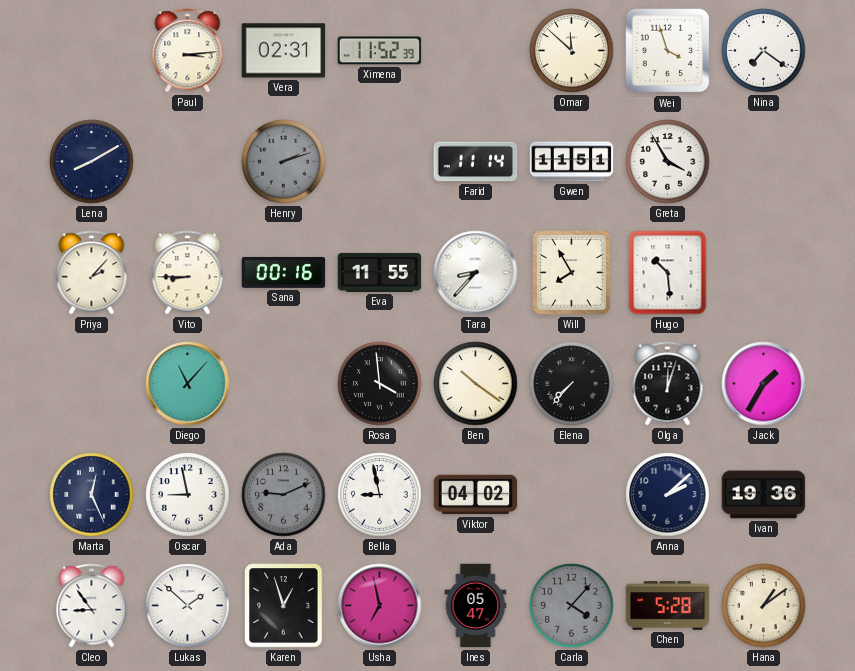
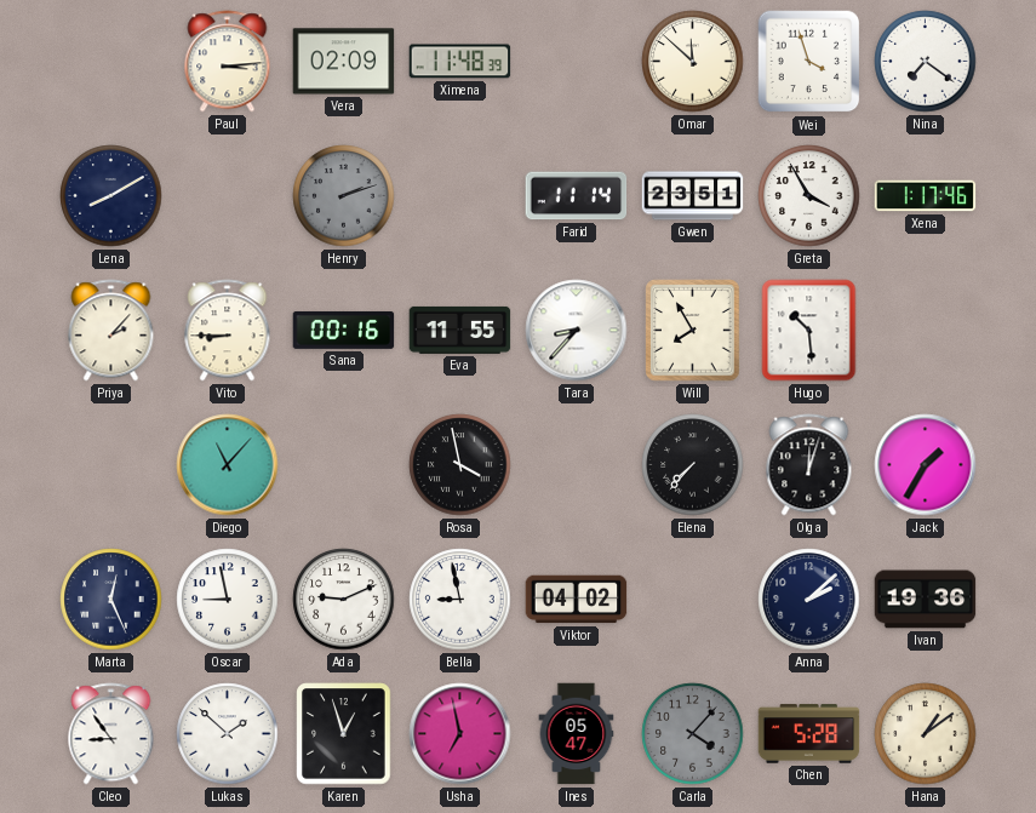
Vera: 02:31 -> 02:09 (344, 62)
Ximena: 11:52 -> 11:48 (460, 62)
Gwen: 11:51 -> 23:51 (693, 196)
Xena: none -> 1:17 (926, 196)
Rosa: 3:59 -> 3:58 (460, 465)
Ben: 10:21 -> none (476, 384)
Ada dial: grey -> white (344, 600)
